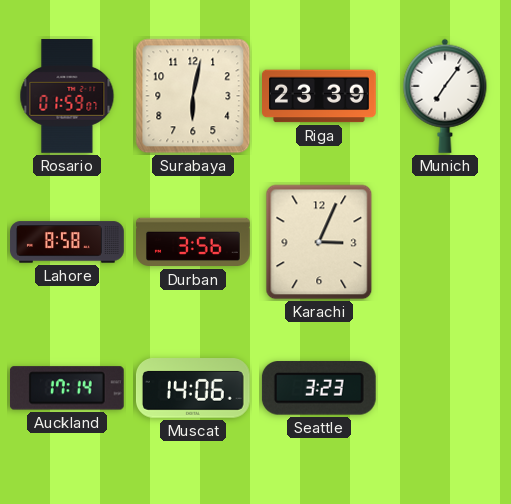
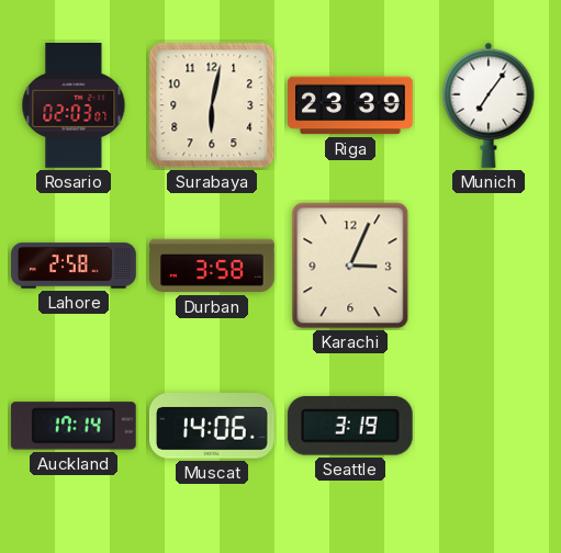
Rosario: 01:59 -> 02:03 (74, 106)
Lahore: 8:58 -> 2:58 (74, 266)
Durban: 3:56 -> 3:58 (213, 266)
Seattle: 3:23 -> 3:19 (350, 427)
